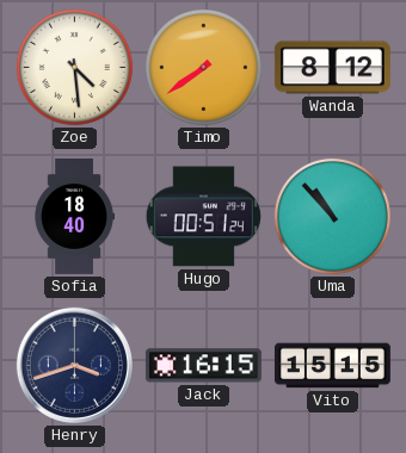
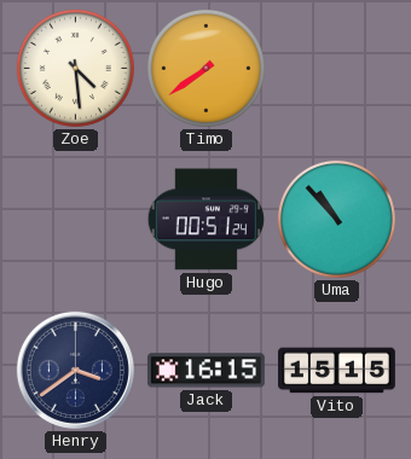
Wanda: 8:12 -> none (332, 68)
Sofia: 18:40 -> none (74, 216)
Henry: 3:42 -> 3:39 (75, 370)
